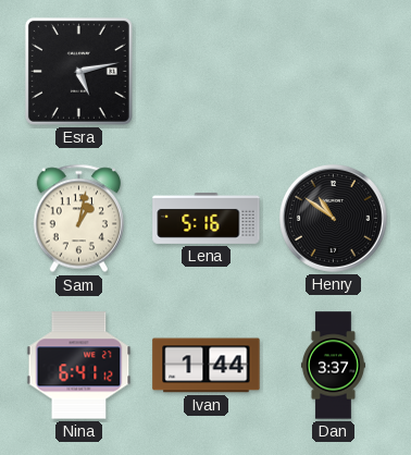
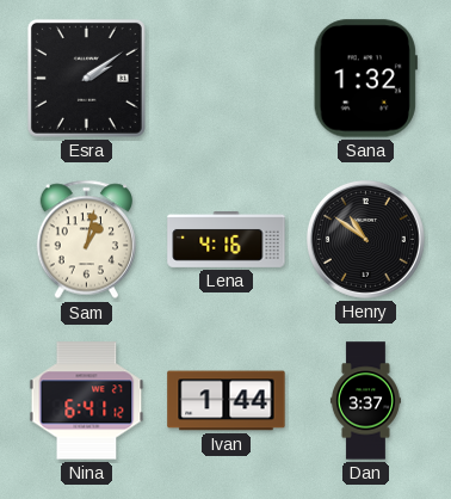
Esra: 5:13 -> 2:09 (86, 78)
Sana: none -> 1:32 (365, 79)
Lena: 5:16 -> 4:16 (227, 239)
